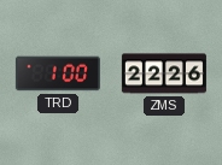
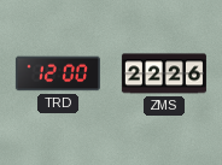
TRD: 1:00 -> 12:00 (58, 73)
